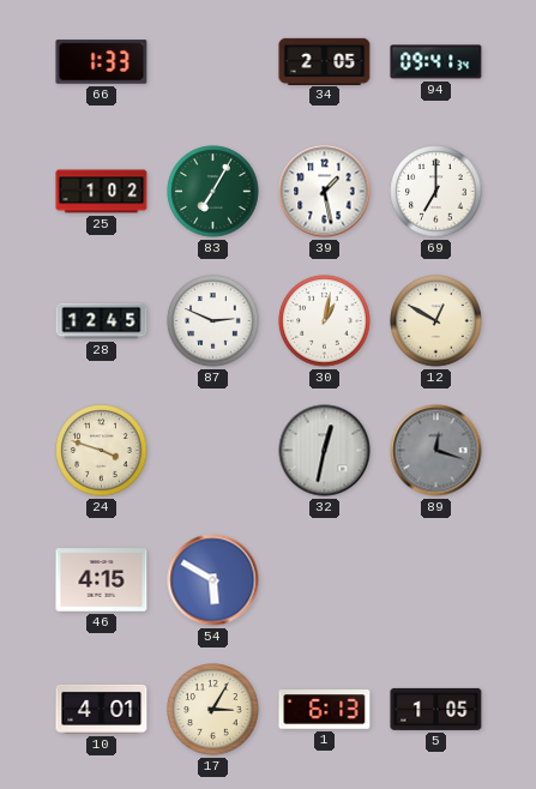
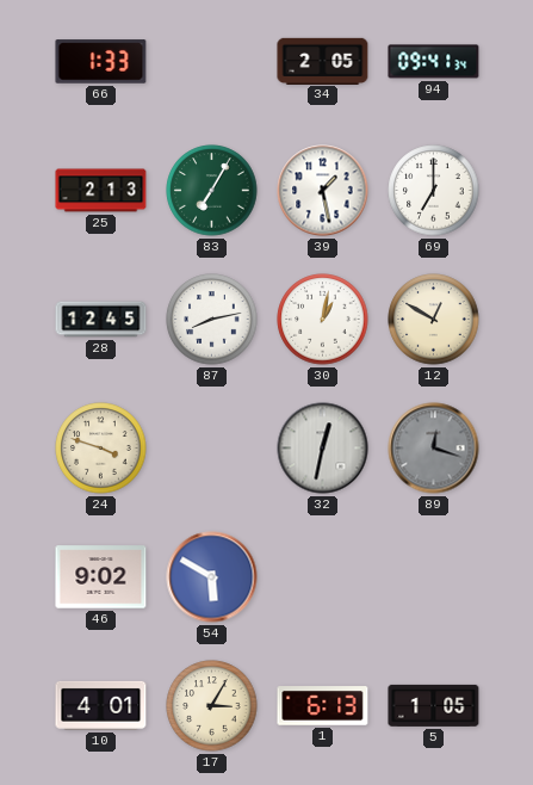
25: 1:02 -> 2:13 (101, 191)
87: 2:49 -> 8:13 (212, 320)
46: 4:15 -> 9:02 (101, 577)
